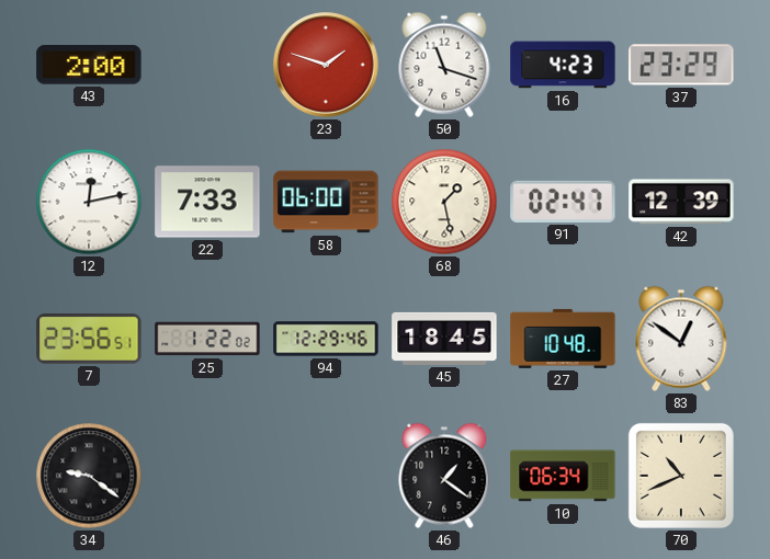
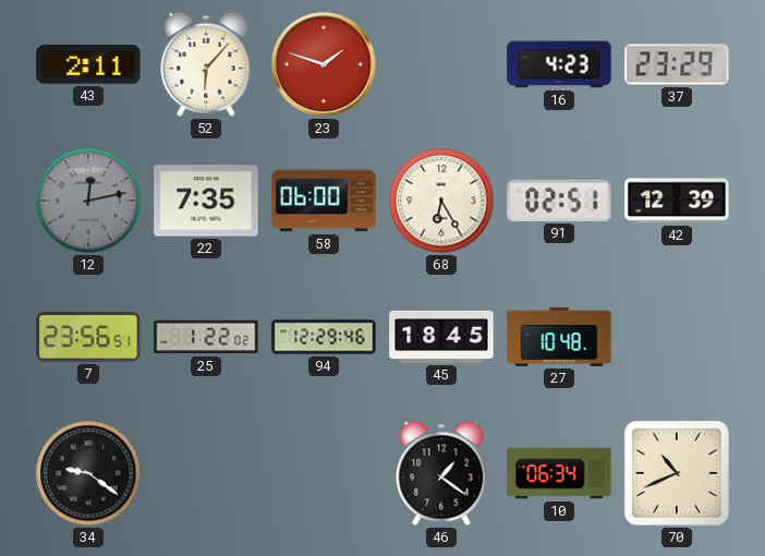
43: 2:00 -> 2:11 (88, 64)
52: none -> 6:07 (206, 64)
50: 11:18 -> none (444, 65)
12 dial: white -> grey (88, 201)
22: 7:33 -> 7:35 (206, 201)
68: 1:28 -> 6:25 (441, 201)
91: 02:47 -> 02:51 (559, 201)
83: 12:51 -> none (681, 339)
